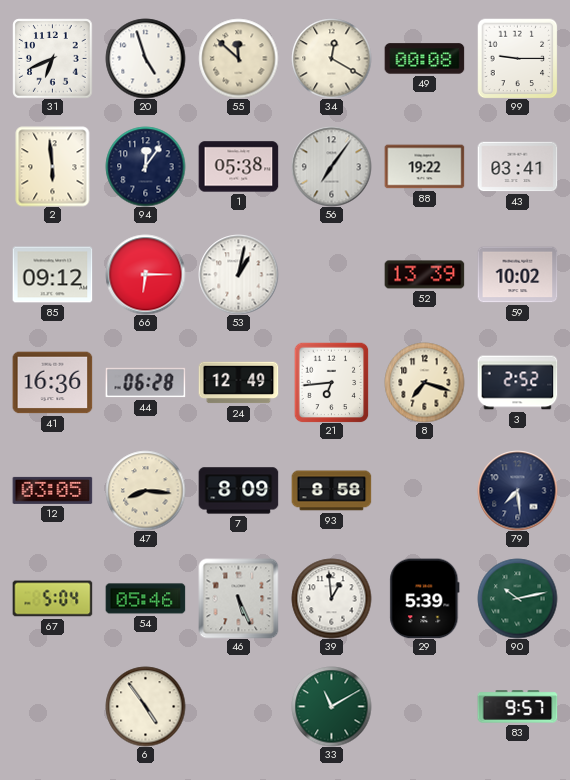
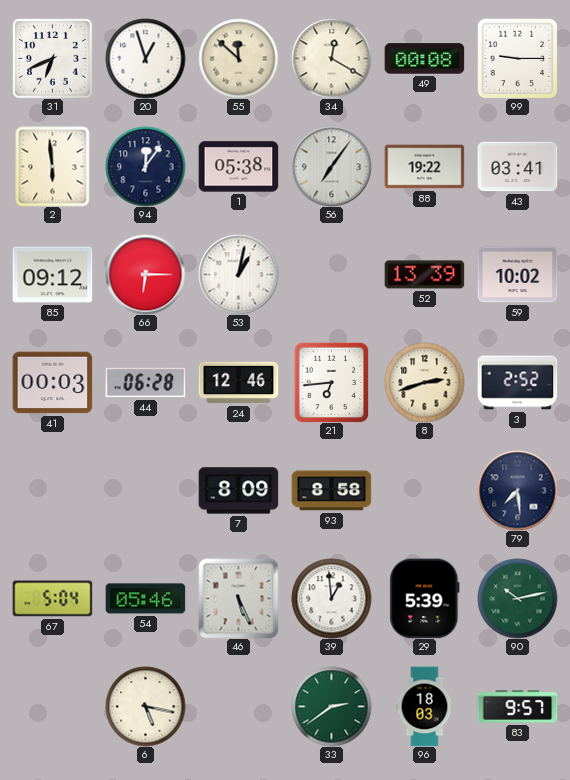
20: 4:57 -> 12:57 (145, 58)
41: 16:36 -> 00:03 (52, 383)
24: 12:49 -> 12:46 (238, 383)
8: 7:18 -> 2:42 (424, 382)
12: 03:05 -> none (52, 490)
47: 8:16 -> none (145, 490)
6: 4:54 -> 5:17 (145, 706)
33: 11:10 -> 2:39 (331, 706)
96: none -> 18:03 (425, 706)
